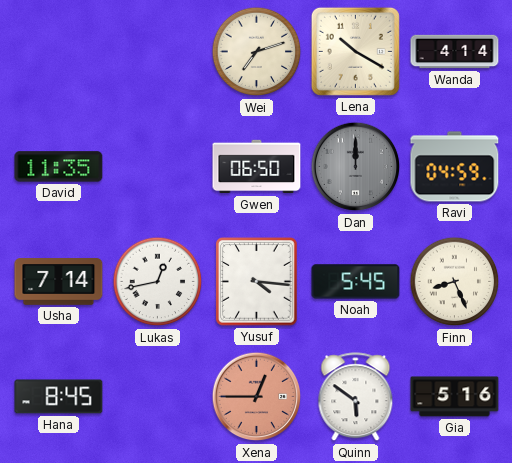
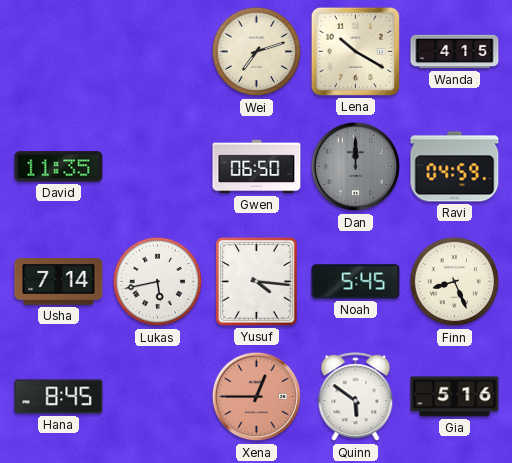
Wanda: 4:14 -> 4:15 (455, 52)
Lukas: 12:43 -> 5:43 (158, 282)
